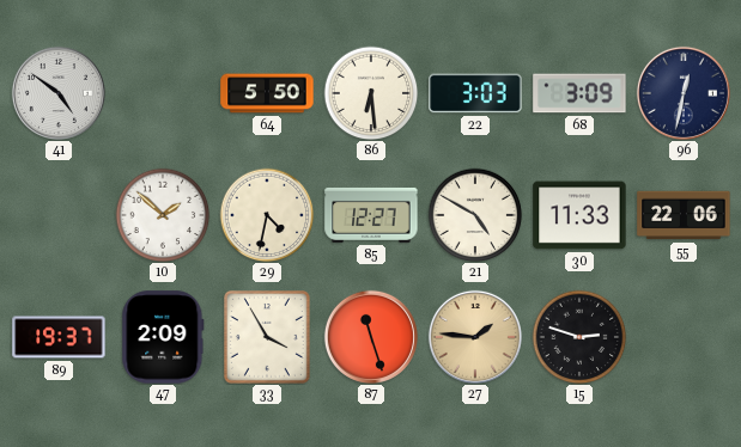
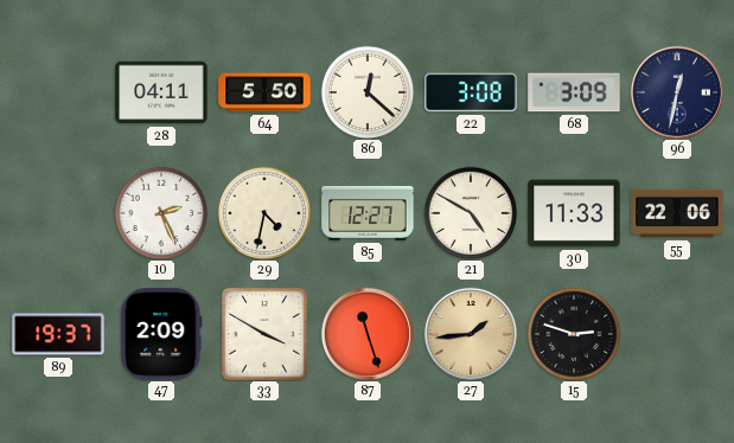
41: 4:51 -> none (59, 93)
28: none -> 04:11 (161, 92)
86: 6:29 -> 12:22 (368, 92)
22: 3:03 -> 3:08 (471, 92)
10: 1:52 -> 2:26 (161, 213)
33: 3:55 -> 3:50 (264, 334)
27: 1:46 -> 1:44 (471, 334)
